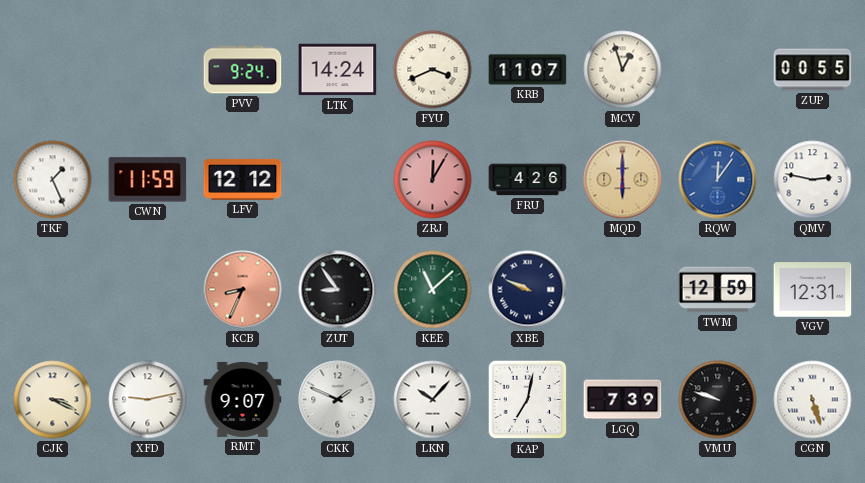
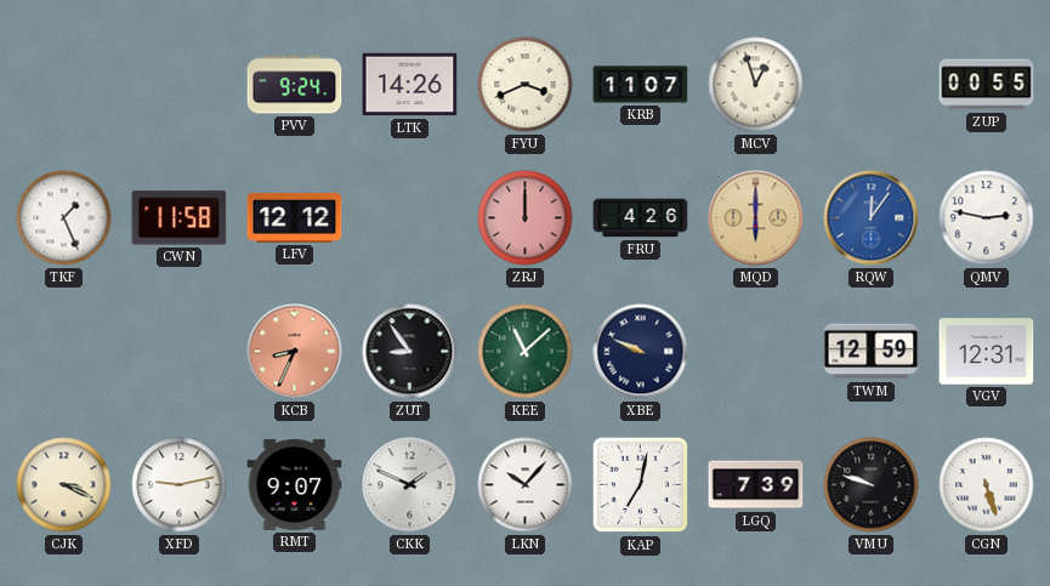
LTK: 14:24 -> 14:26 (410, 85)
CWN: 11:59 -> 11:58 (180, 218)
ZRJ: 12:05 -> 12:00 (526, 218)
